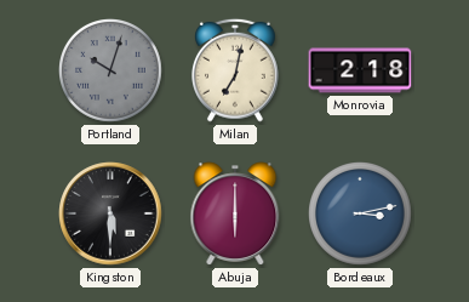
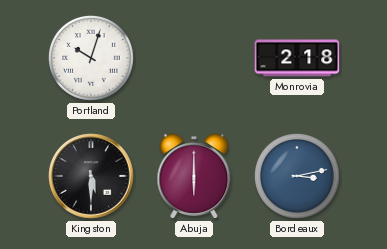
Portland dial: grey -> white (92, 59)
Milan: 7:02 -> none (236, 70)
